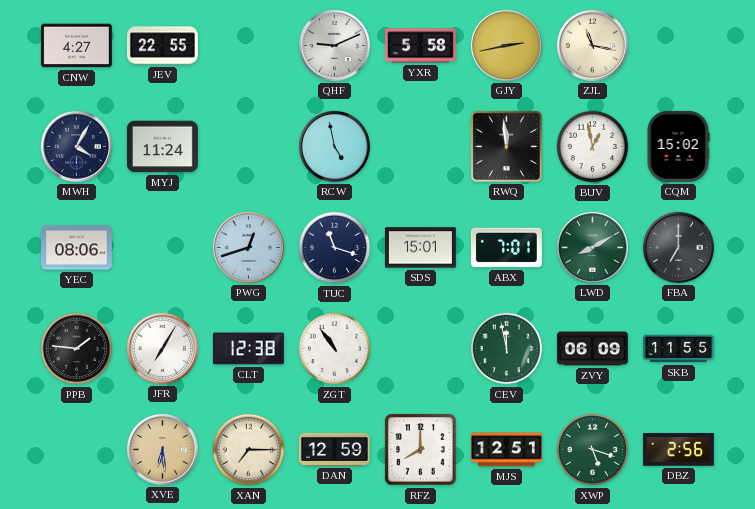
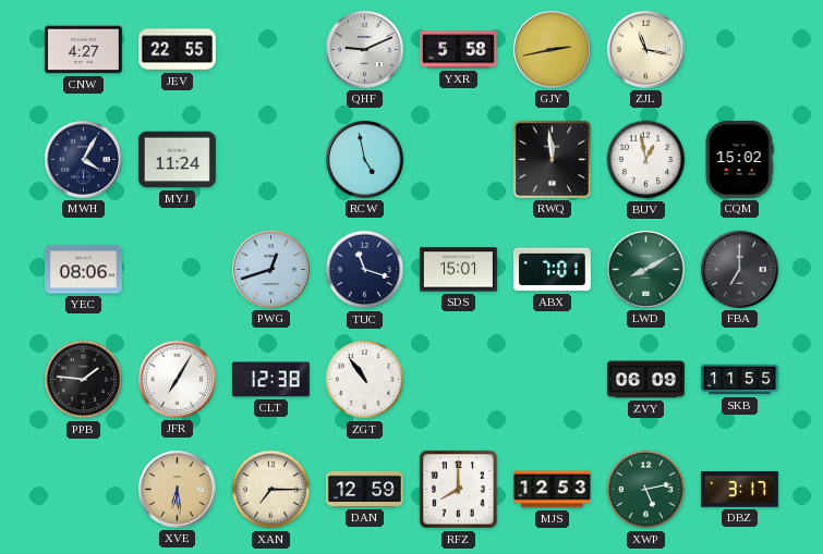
CEV: 11:58 -> none (507, 349)
MJS: 12:51 -> 12:53 (552, 490)
XWP: 5:18 -> 5:13 (646, 490)
DBZ: 2:56 -> 3:17 (739, 490)
